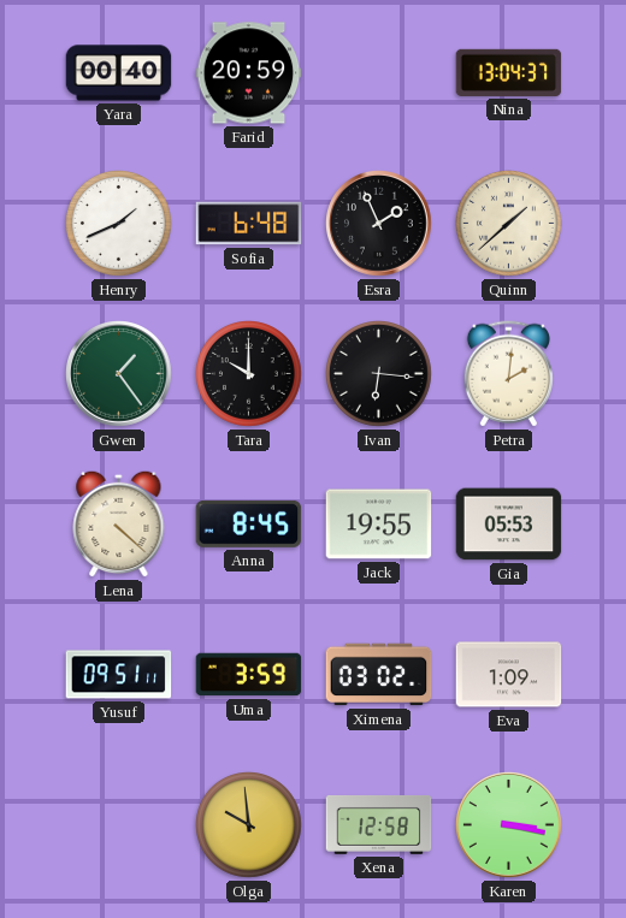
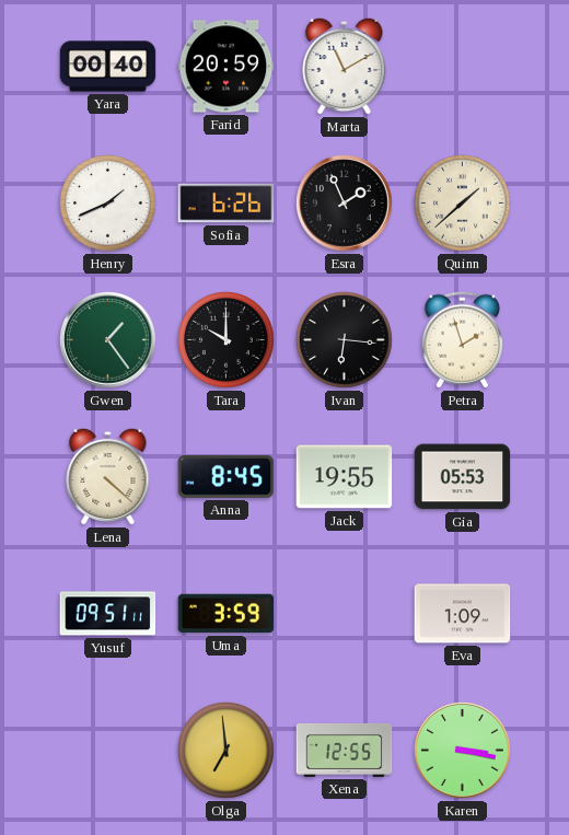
Marta: none -> 11:10 (345, 66)
Nina: 13:04 -> none (509, 72)
Sofia: 6:48 -> 6:26 (227, 204)
Petra: 2:01 -> 1:57 (462, 340)
Ximena: 03:02 -> none (379, 675)
Olga: 9:59 -> 6:59 (227, 751)
Xena: 12:58 -> 12:55 (345, 750)
